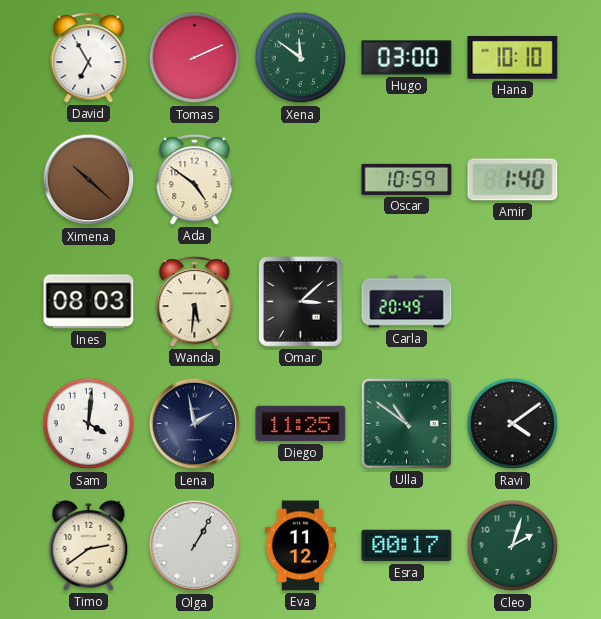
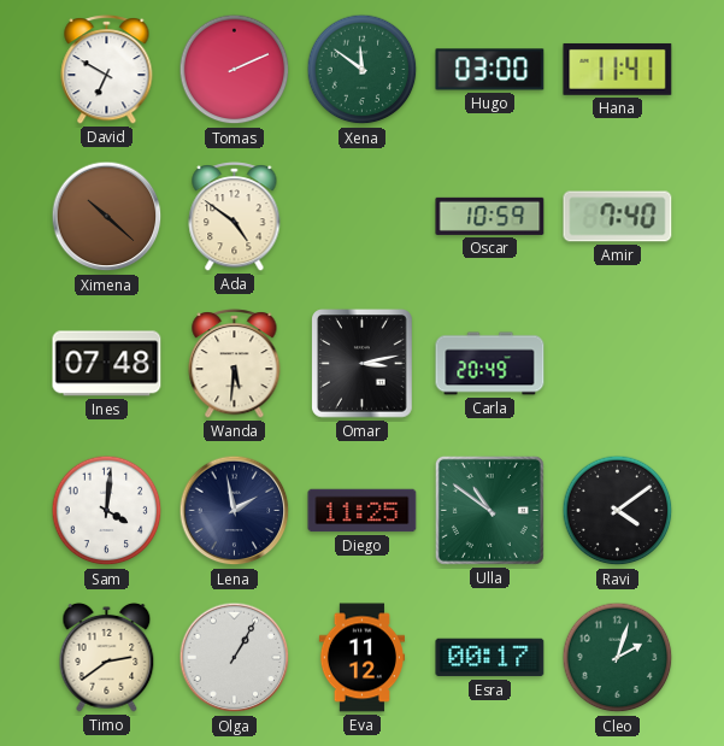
David: 6:55 -> 6:50 (107, 70)
Hana: 10:10 -> 11:41 (618, 70)
Amir: 1:40 -> 7:40 (618, 217)
Ines: 08:03 -> 07:48 (107, 364)
Omar: 3:08 -> 3:13 (363, 364)
